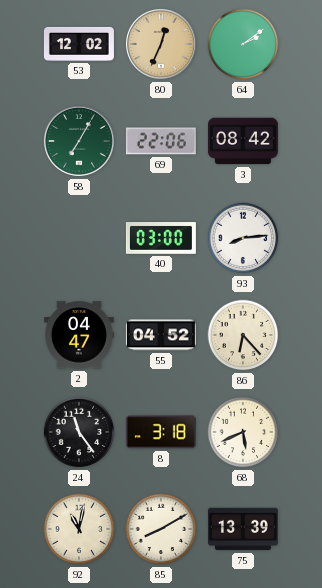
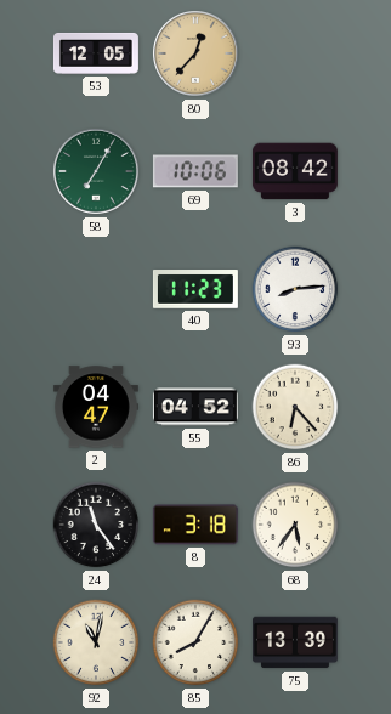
53: 12:02 -> 12:05 (96, 53)
80: 12:34 -> 12:37 (197, 55)
64: 2:09 -> none (243, 44)
69: 22:06 -> 10:06 (195, 171)
40: 03:00 -> 11:23 (195, 290)
68: 5:41 -> 5:36 (295, 525)
85: 8:10 -> 8:05 (195, 642)
